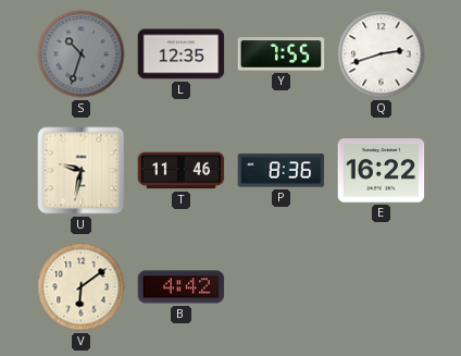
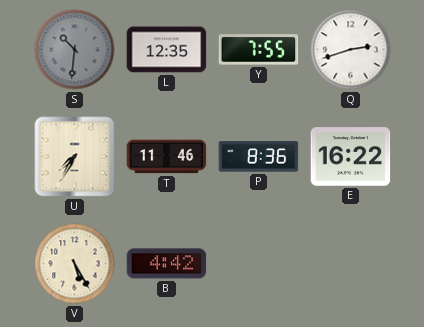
S: 10:33 -> 10:31 (75, 50)
U: 9:32 -> 7:35 (75, 157)
V: 6:09 -> 5:25 (75, 264)
